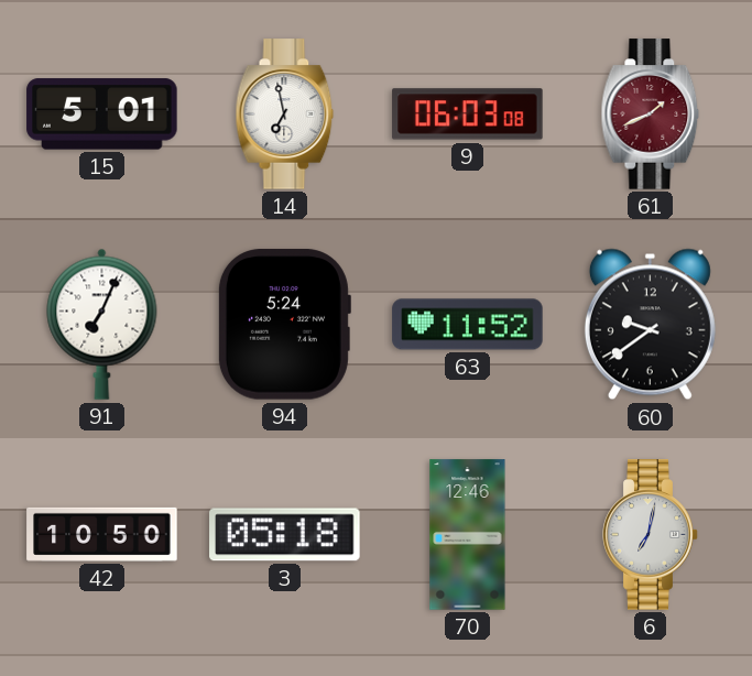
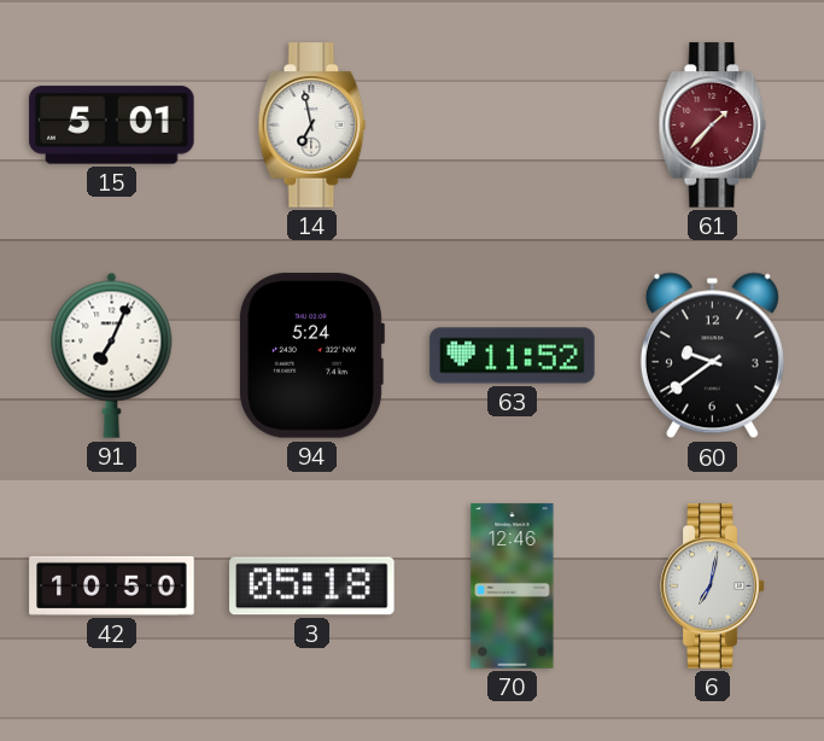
9: 06:03 -> none (468, 115)
61: 1:41 -> 1:37 (713, 126)
